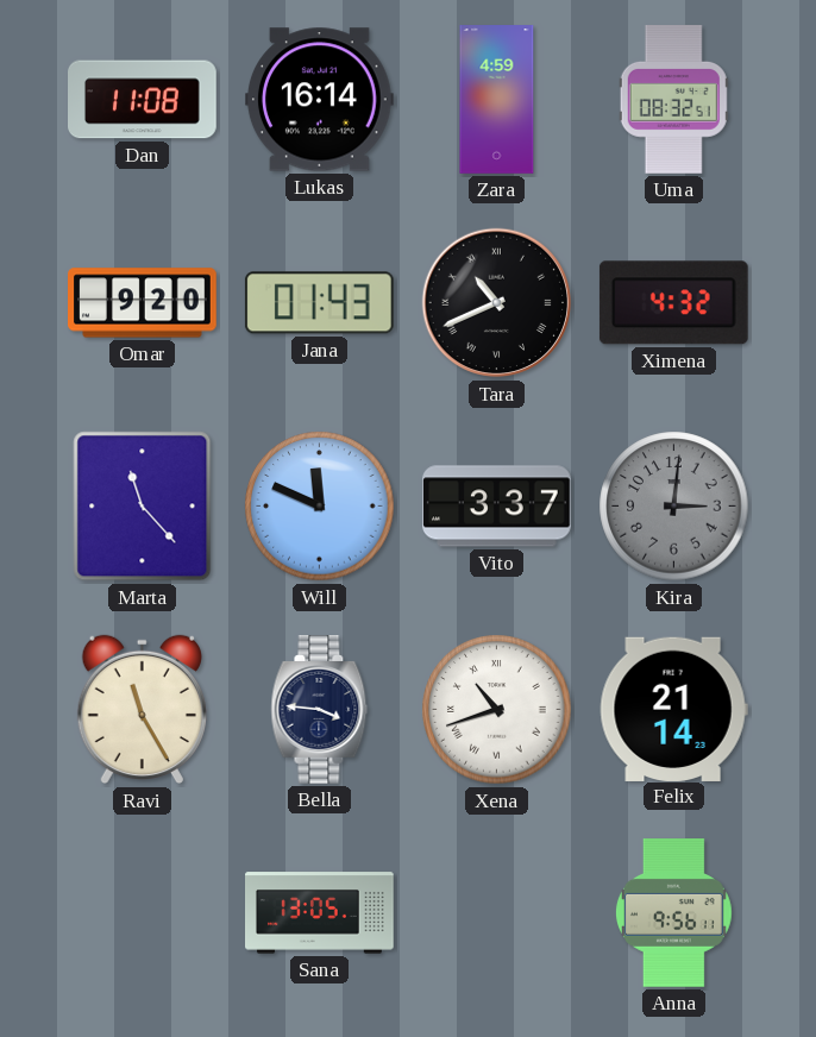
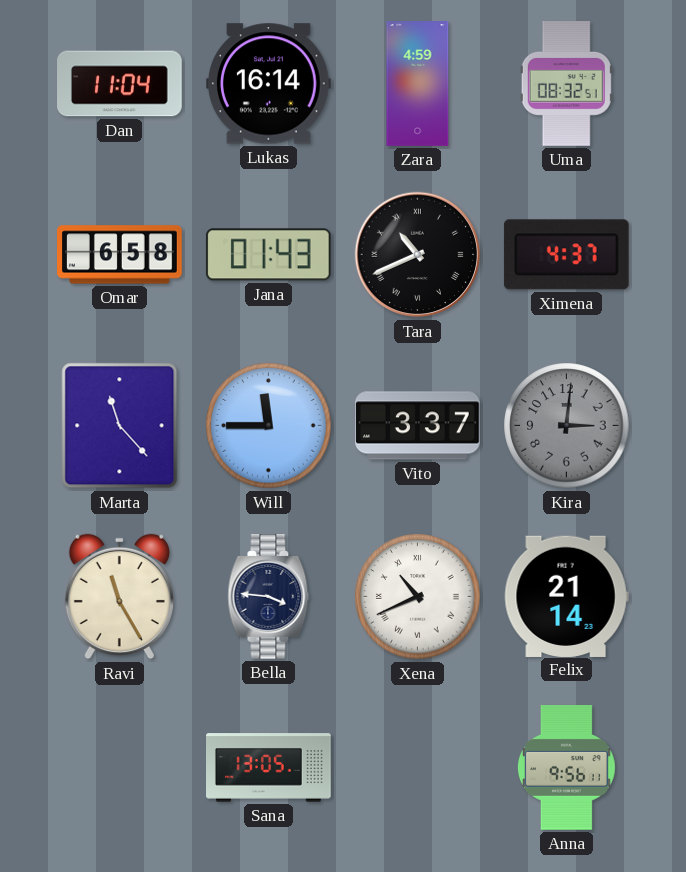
Dan: 11:08 -> 11:04 (120, 84)
Omar: 9:20 -> 6:58 (120, 255)
Ximena: 4:32 -> 4:37 (566, 255)
Will: 11:49 -> 11:45 (269, 426)
Xena: 10:42 -> 10:41 (418, 597)
